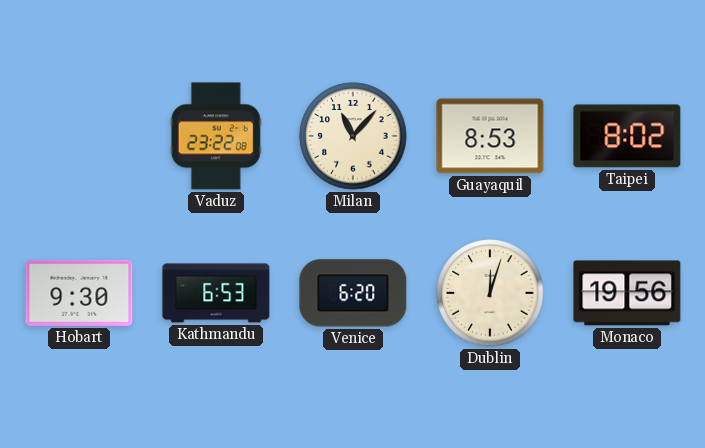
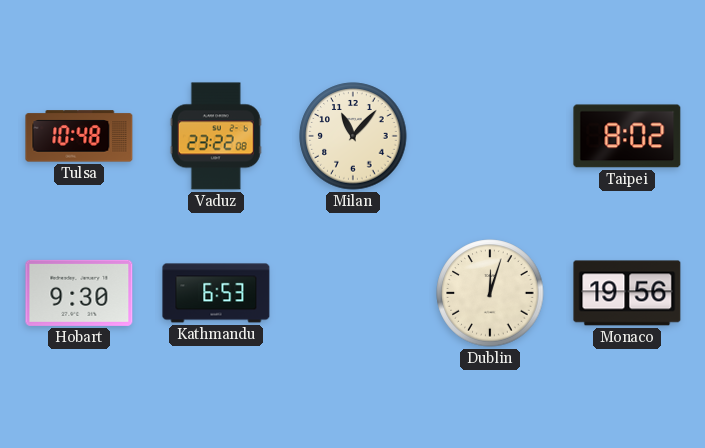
Tulsa: none -> 10:48 (79, 136)
Guayaquil: 8:53 -> none (490, 136)
Venice: 6:20 -> none (353, 293)
